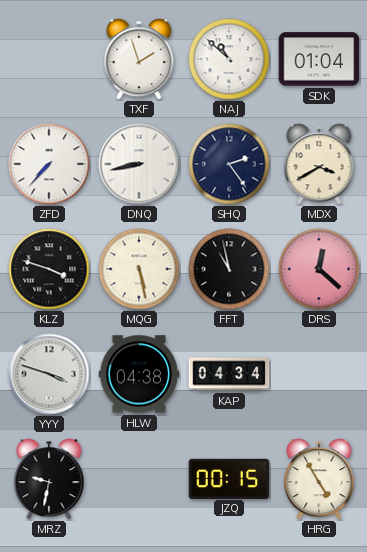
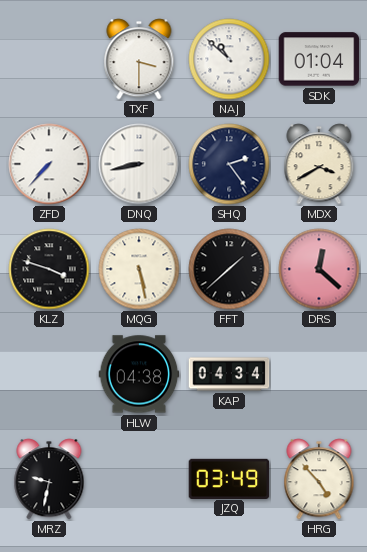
TXF: 1:57 -> 3:30 (139, 59)
FFT: 10:58 -> 1:38 (229, 269)
YYY: 3:48 -> none (49, 374)
JZQ: 00:15 -> 03:49 (229, 478)
HRG: 4:55 -> 4:53 (319, 479)
